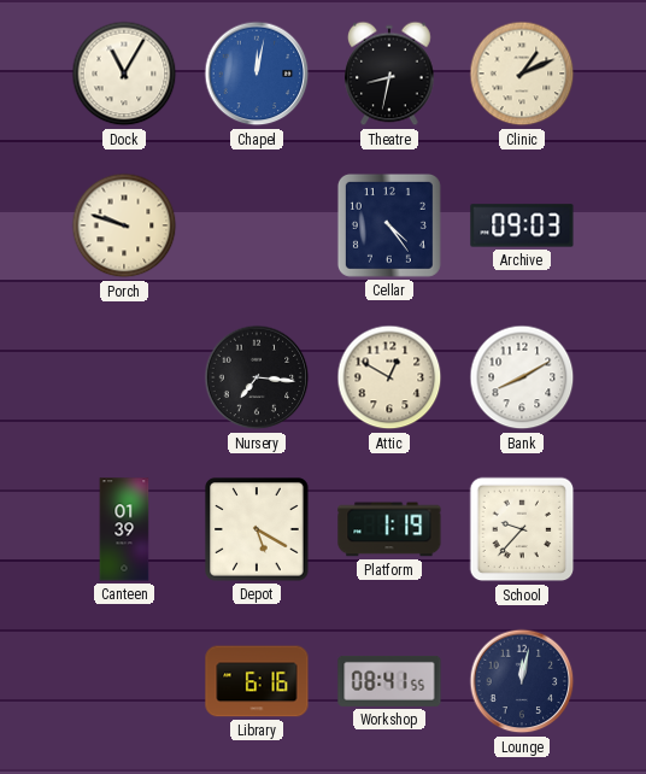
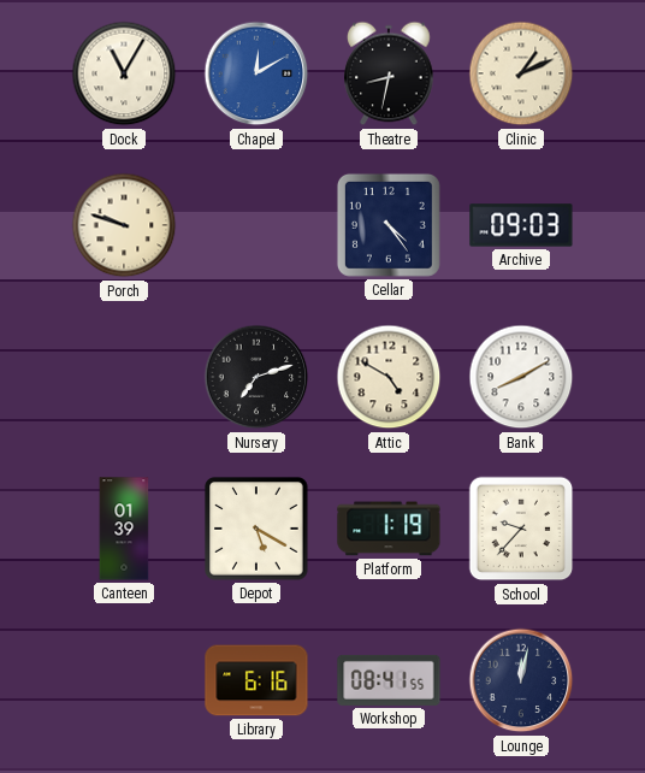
Chapel: 12:02 -> 12:10 (256, 73)
Nursery: 7:16 -> 7:12 (256, 377)
Attic: 12:50 -> 4:50 (389, 377)
